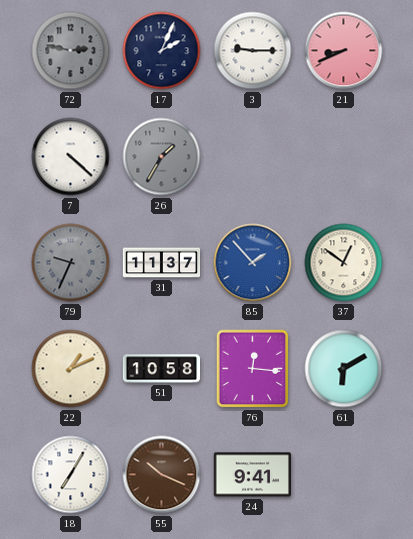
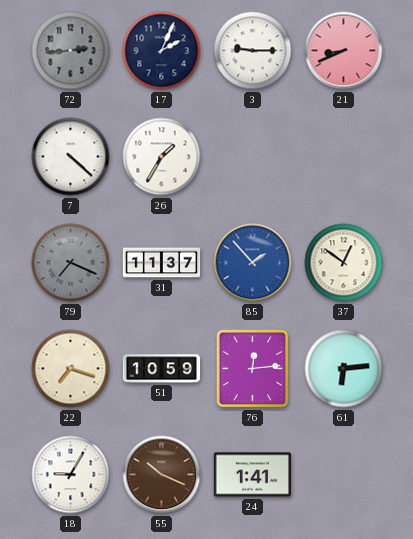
72: 2:47 -> 2:44 (71, 51)
26 dial: grey -> white (162, 157)
79: 9:34 -> 7:19 (71, 263)
22: 1:11 -> 7:18 (71, 369)
51: 10:58 -> 10:59 (162, 369)
76: 12:16 -> 12:14 (253, 369)
61: 6:10 -> 6:14 (344, 369)
18: 7:05 -> 9:05 (71, 475)
24: 9:41 -> 1:41 (253, 475)
